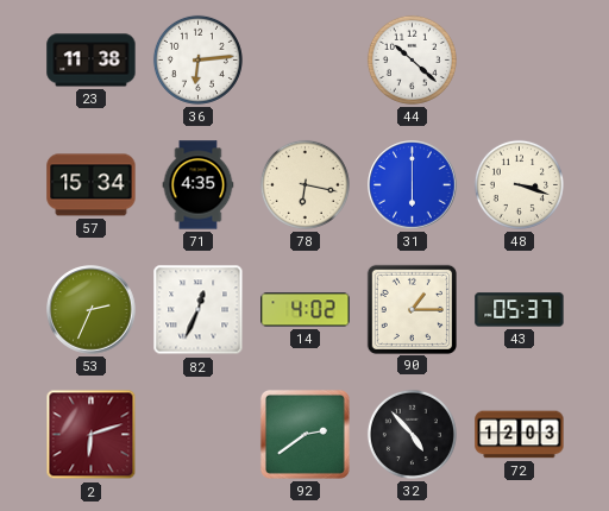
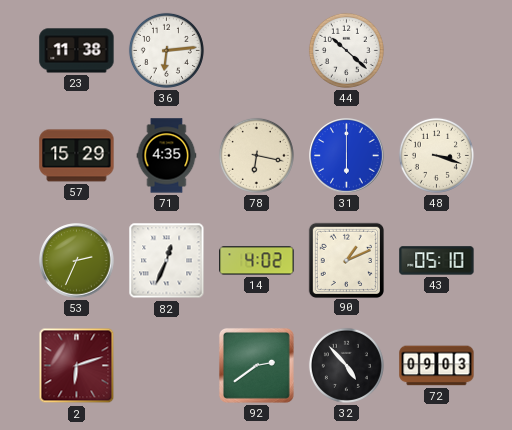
57: 15:34 -> 15:29 (77, 156)
90: 1:15 -> 1:11 (346, 260)
43: 05:37 -> 05:10 (437, 261)
72: 12:03 -> 09:03 (437, 366)
